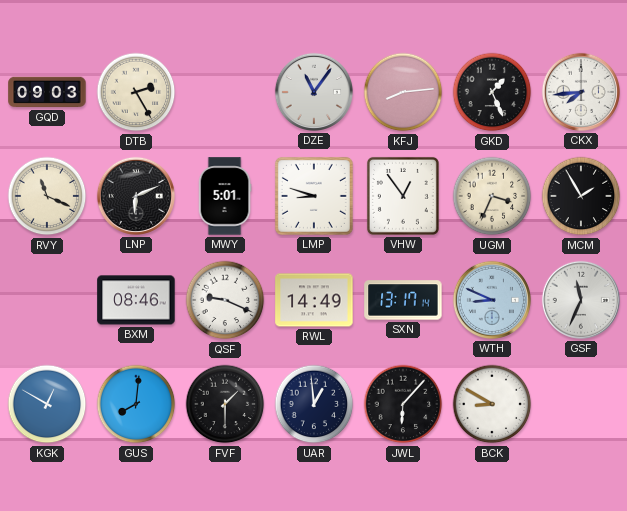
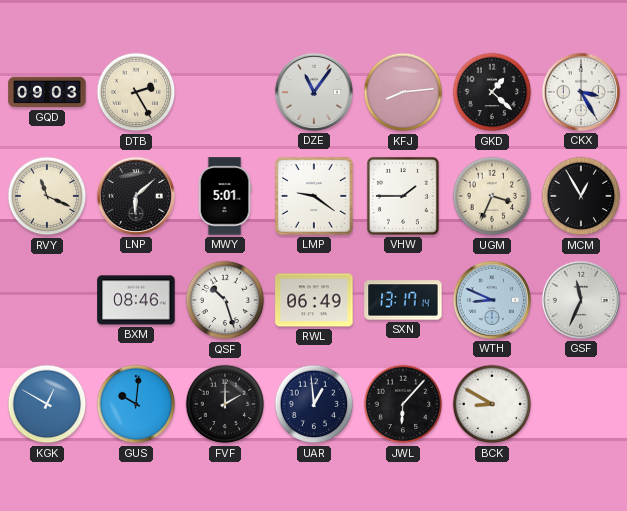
GKD: 1:26 -> 1:22 (492, 92)
CKX: 7:44 -> 3:25 (581, 92)
LNP: 6:11 -> 6:08 (136, 196)
LMP: 8:48 -> 9:21 (314, 196)
VHW: 12:54 -> 1:45 (403, 196)
MCM: 1:55 -> 12:55 (581, 196)
QSF: 9:19 -> 10:27 (225, 300)
RWL: 14:49 -> 06:49 (314, 300)
GUS: 8:01 -> 10:01 (136, 404)
FVF: 1:30 -> 2:00 (225, 404)
